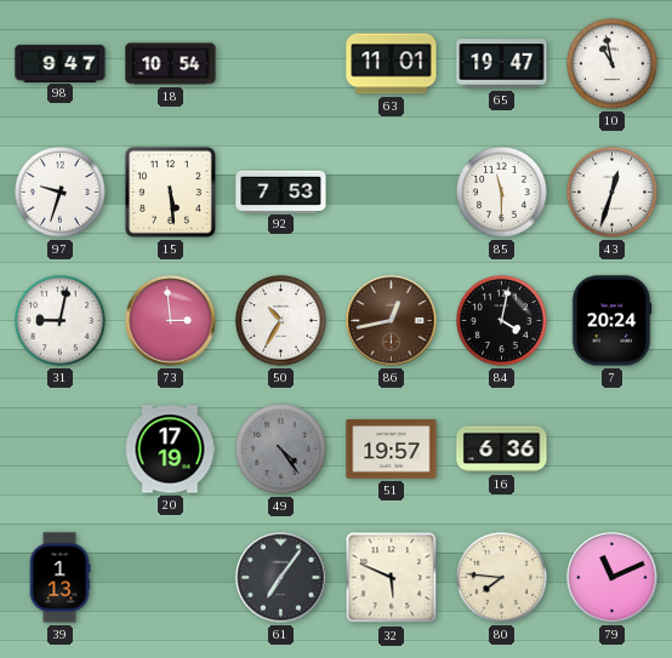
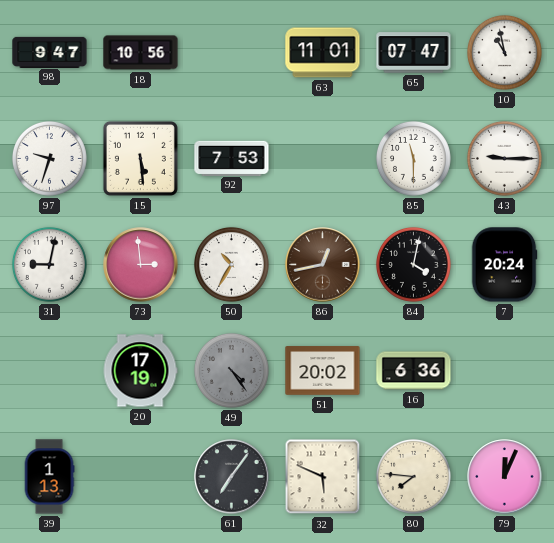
18: 10:54 -> 10:56 (141, 53)
65: 19:47 -> 07:47 (414, 53)
43: 12:33 -> 9:15 (504, 158)
51: 19:57 -> 20:02 (323, 371)
79: 11:11 -> 12:04 (505, 477)
